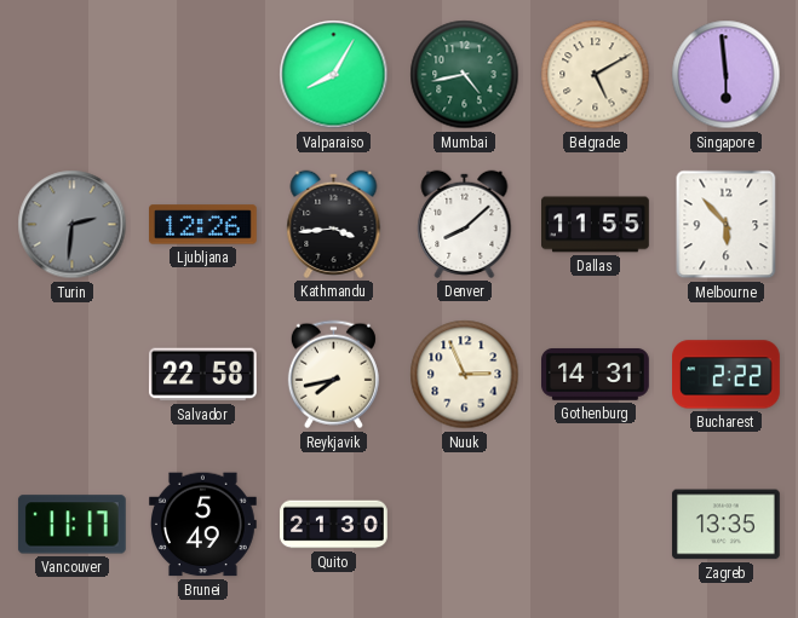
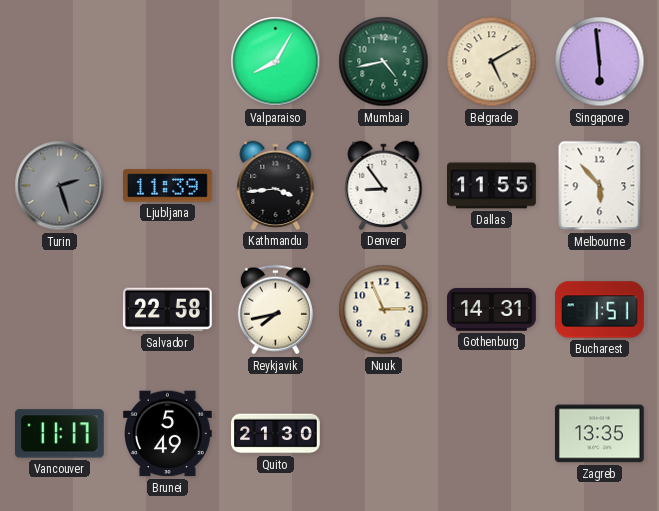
Turin: 2:31 -> 2:27 (60, 186)
Ljubljana: 12:26 -> 11:39 (168, 186)
Denver: 8:08 -> 8:54 (384, 185)
Bucharest: 2:22 -> 1:51 (600, 310)
